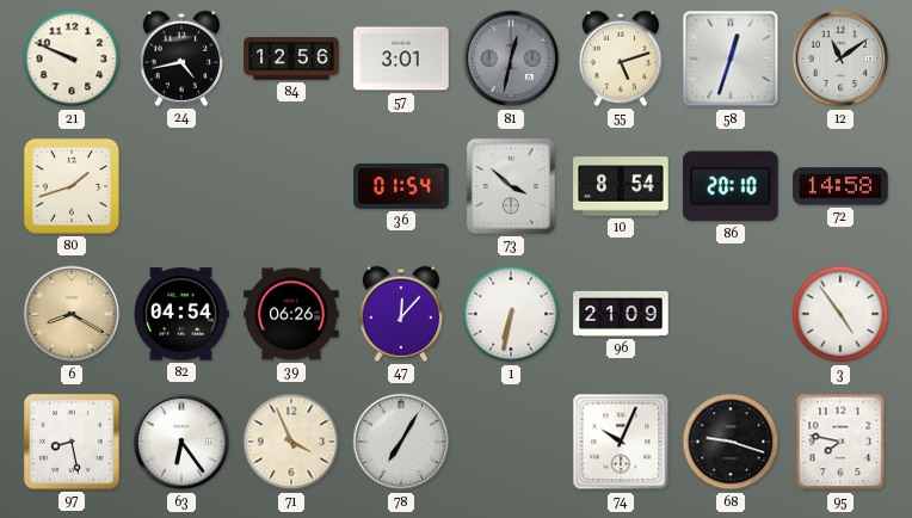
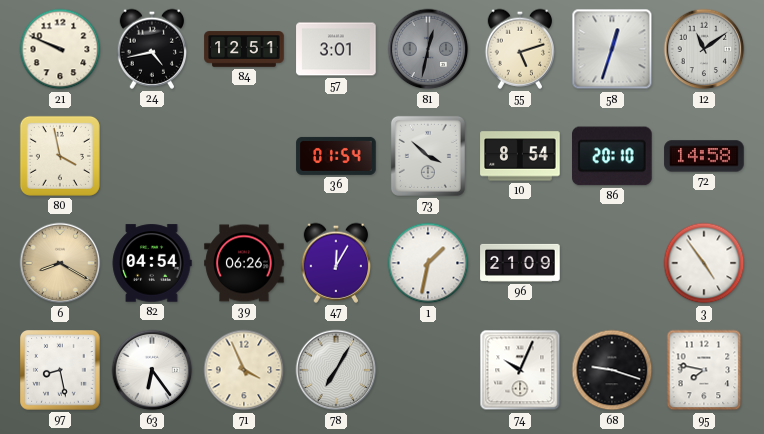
84: 12:56 -> 12:51 (244, 49)
80: 1:42 -> 3:58 (60, 156)
47: 12:07 -> 12:05 (335, 263)
1: 6:32 -> 1:32 (428, 263)
